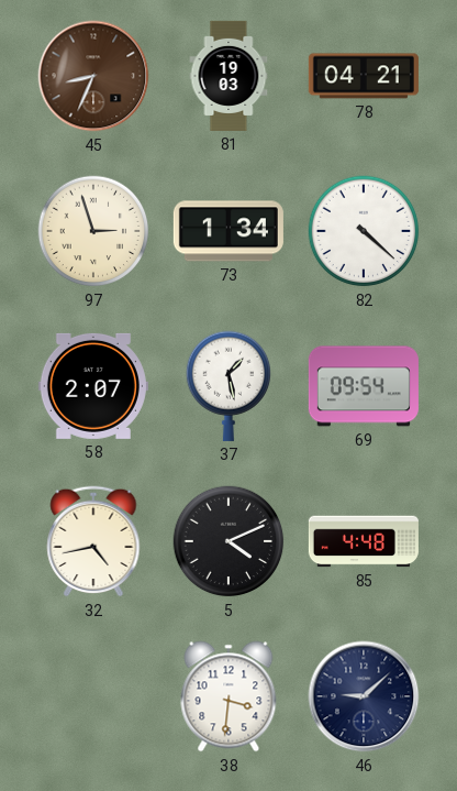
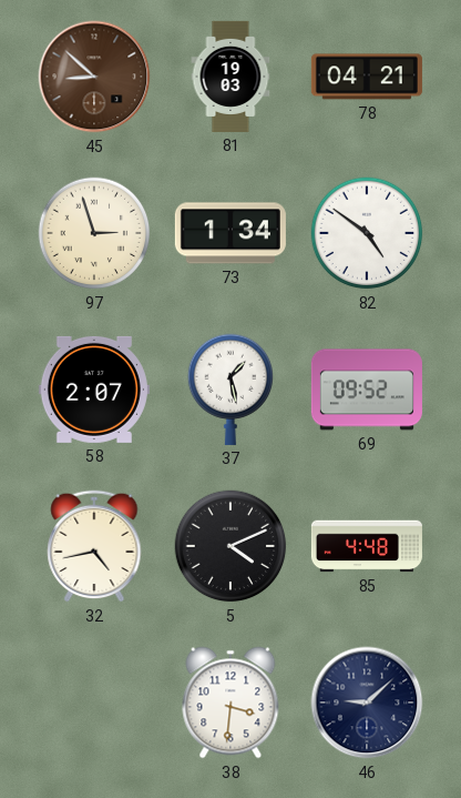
45: 8:34 -> 8:52 (94, 77)
82: 4:22 -> 4:51 (367, 233)
69: 09:54 -> 09:52 (367, 390)
